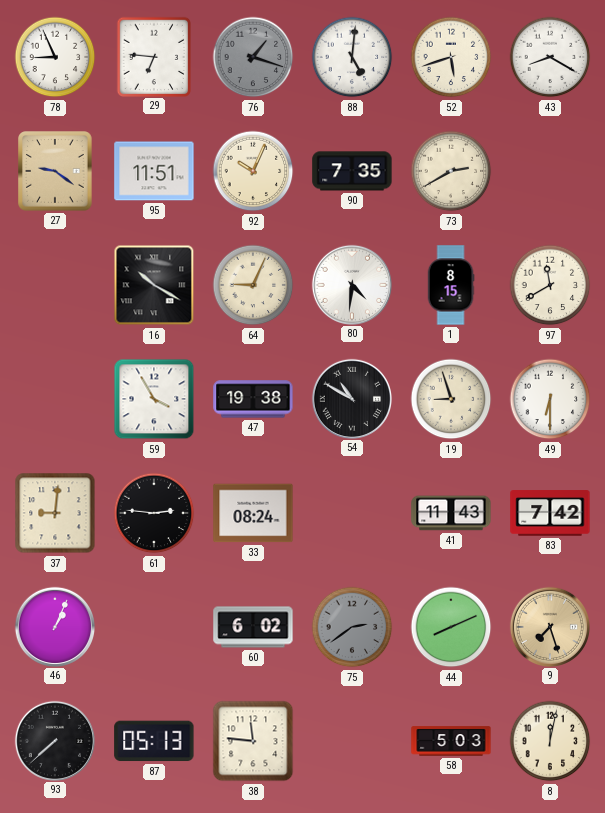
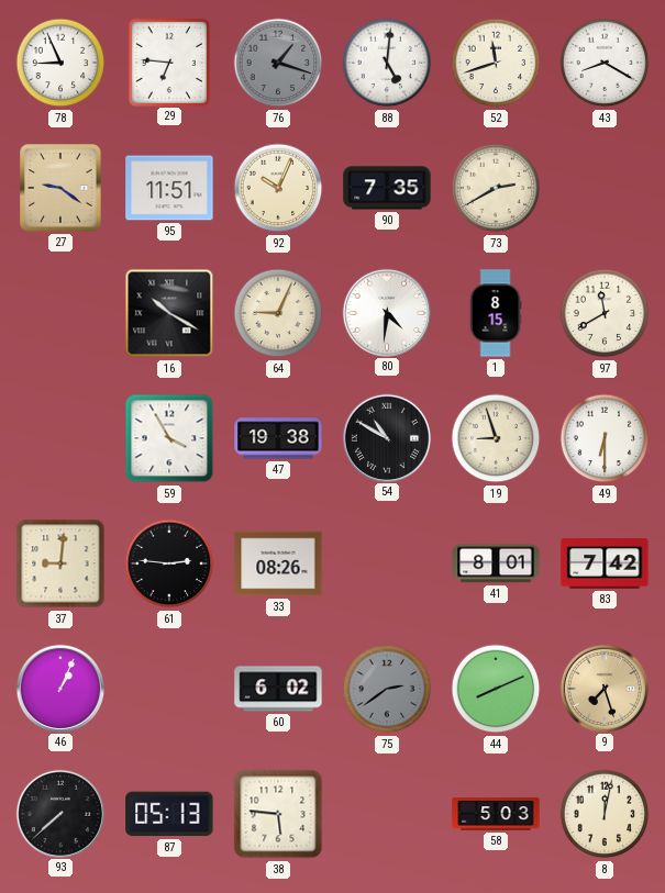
52: 5:42 -> 11:42 (496, 63)
33: 08:24 -> 08:26 (278, 563)
41: 11:43 -> 8:01 (496, 563)
38: 11:46 -> 5:46 (278, 814)
